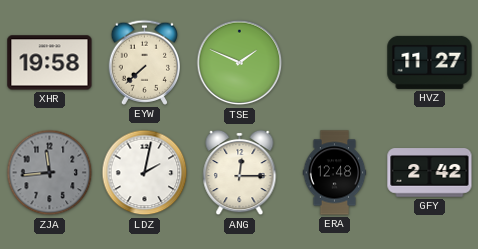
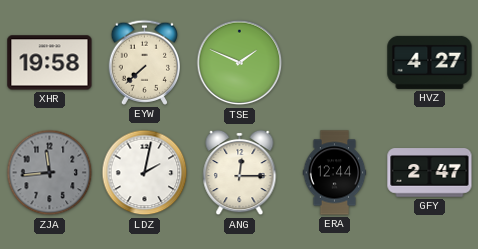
HVZ: 11:27 -> 4:27 (430, 62)
ERA: 12:48 -> 12:44 (335, 173)
GFY: 2:42 -> 2:47 (430, 173)
